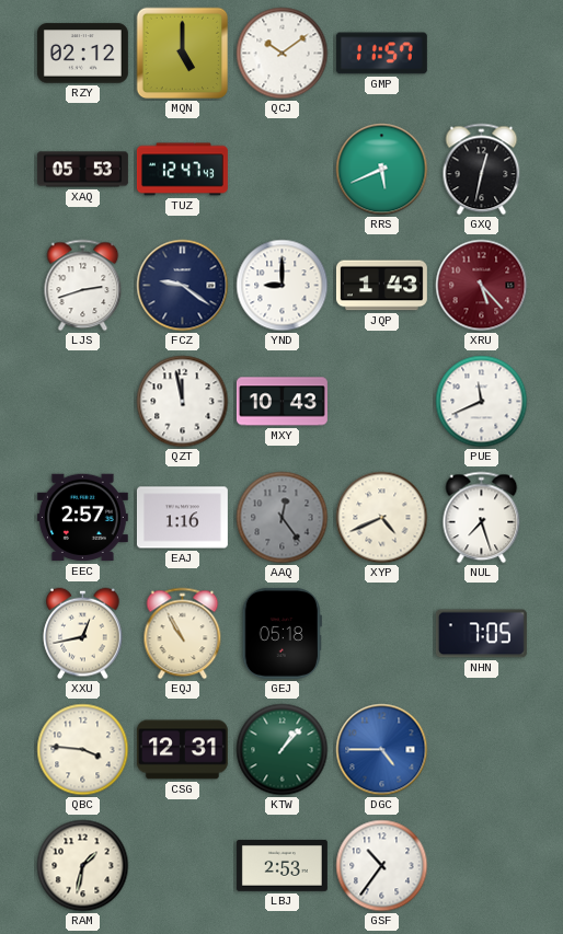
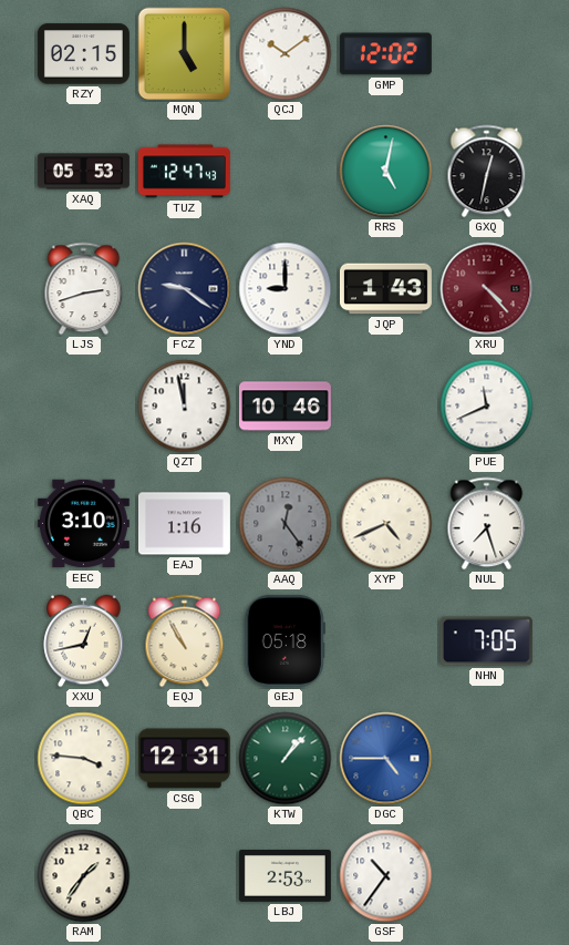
RZY: 02:12 -> 02:15 (83, 54)
GMP: 11:57 -> 12:02 (385, 54)
RRS: 5:41 -> 5:02 (386, 172)
XRU: 5:23 -> 4:23 (487, 289)
MXY: 10:43 -> 10:46 (284, 407)
EEC: 2:57 -> 3:10 (83, 524)
RAM: 1:32 -> 1:36 (84, 876)
